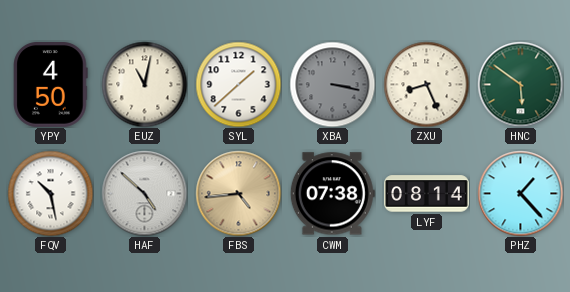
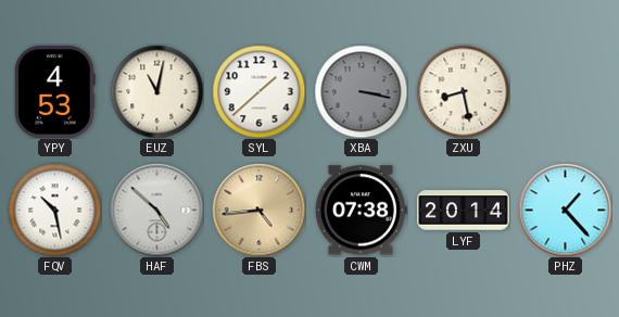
YPY: 4:50 -> 4:53 (55, 92)
ZXU: 8:26 -> 8:28 (463, 91)
HNC: 5:51 -> none (520, 84)
LYF: 08:14 -> 20:14 (464, 211)
